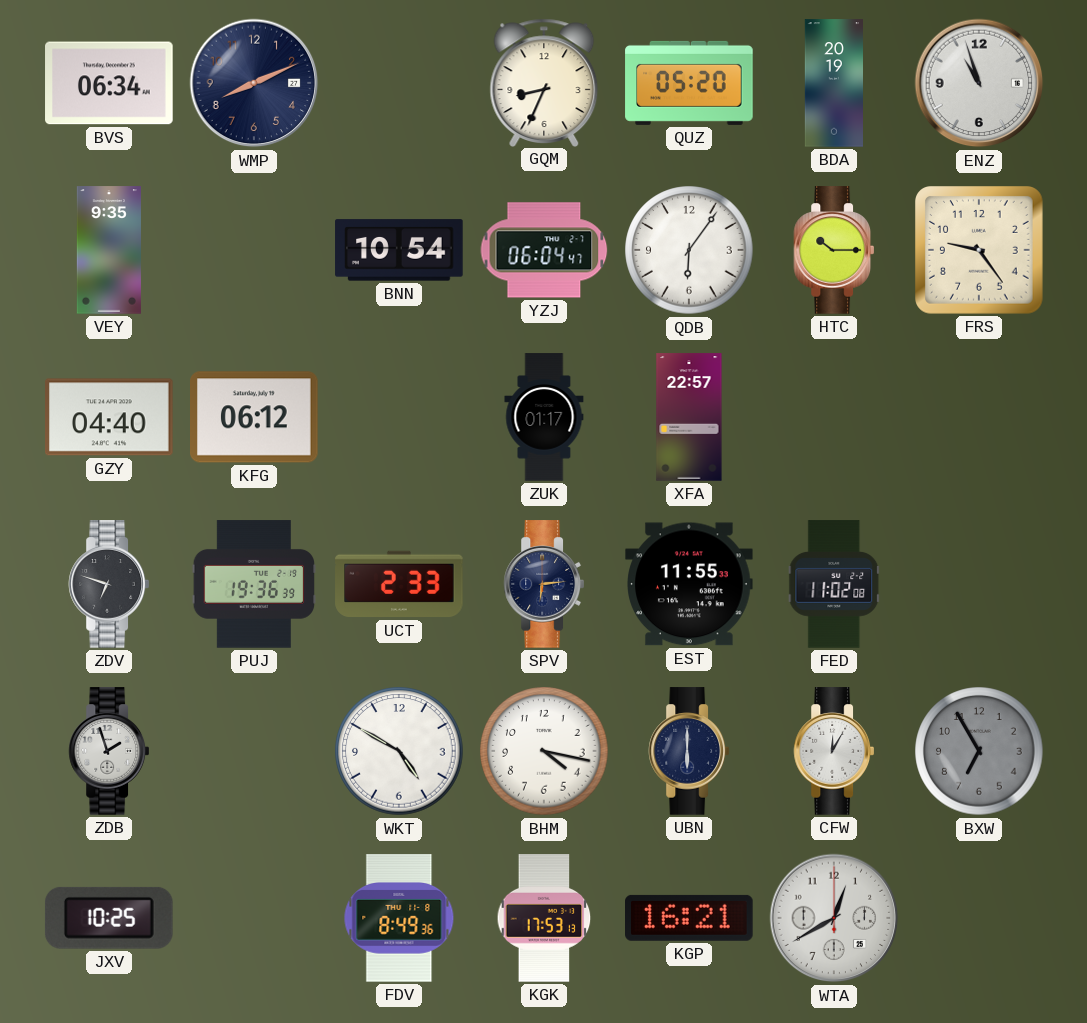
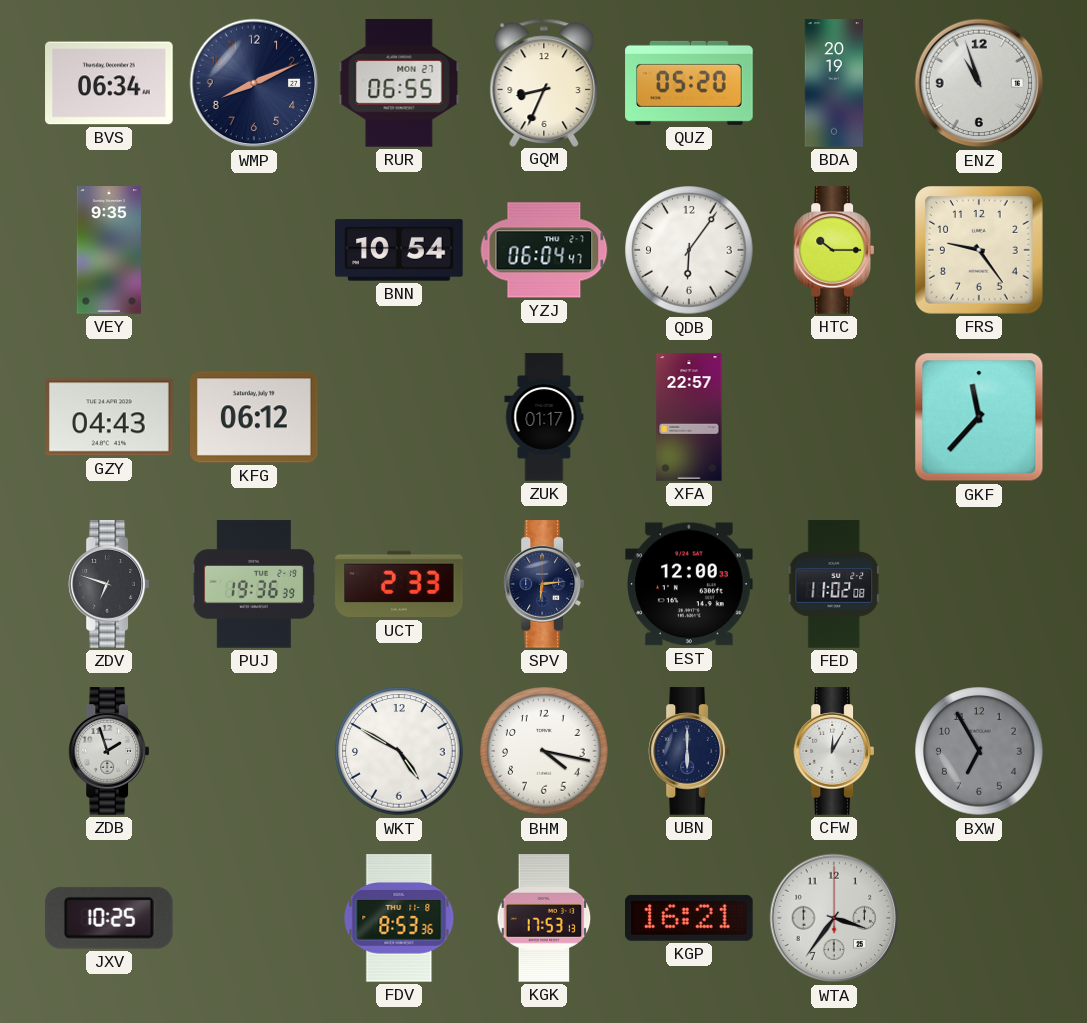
RUR: none -> 06:55 (399, 83)
GZY: 04:40 -> 04:43 (110, 417)
GKF: none -> 11:37 (979, 417)
EST: 11:55 -> 12:00 (689, 584)
FDV: 8:49 -> 8:53 (399, 918)
WTA: 12:40 -> 3:36 (834, 918)
